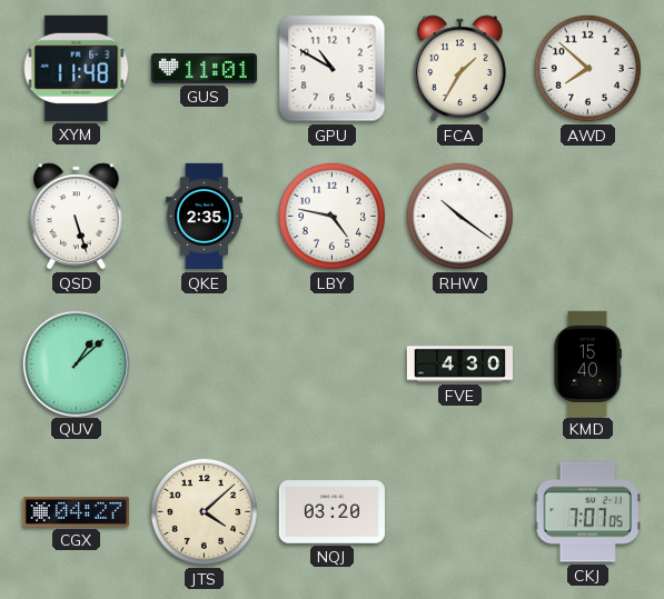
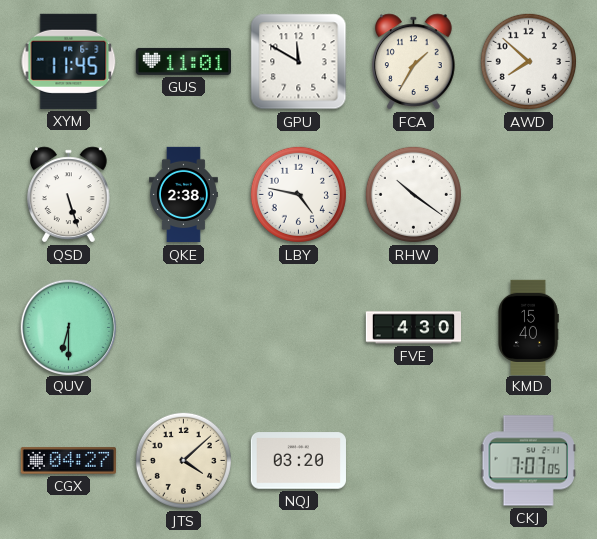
XYM: 11:48 -> 11:45 (69, 61)
GPU: 10:50 -> 11:50 (299, 62)
QKE: 2:35 -> 2:38 (183, 195)
QUV: 1:08 -> 6:30 (68, 327)
